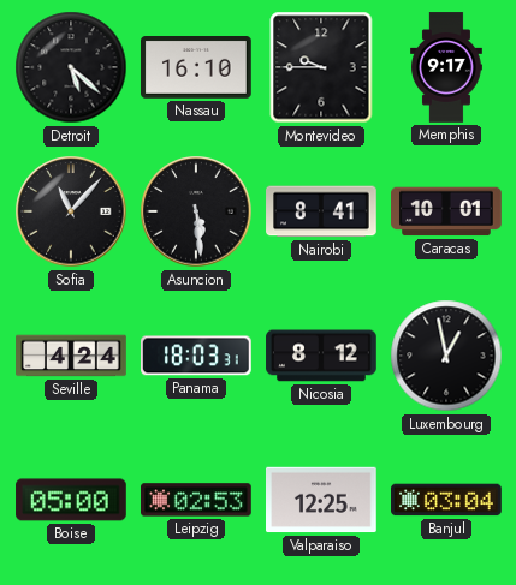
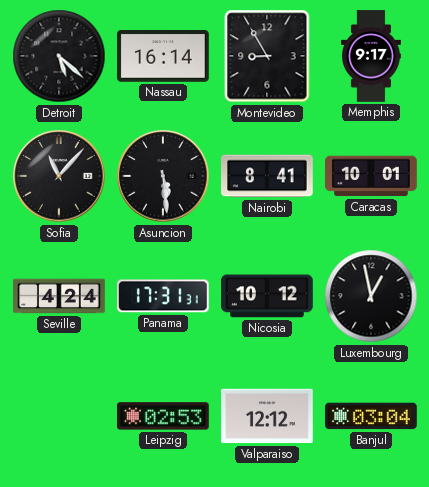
Nassau: 16:10 -> 16:14 (164, 57)
Montevideo: 9:45 -> 8:55 (267, 56)
Panama: 18:03 -> 17:31 (164, 296)
Nicosia: 8:12 -> 10:12 (267, 296)
Boise: 05:00 -> none (71, 500)
Valparaiso: 12:25 -> 12:12 (268, 416)
